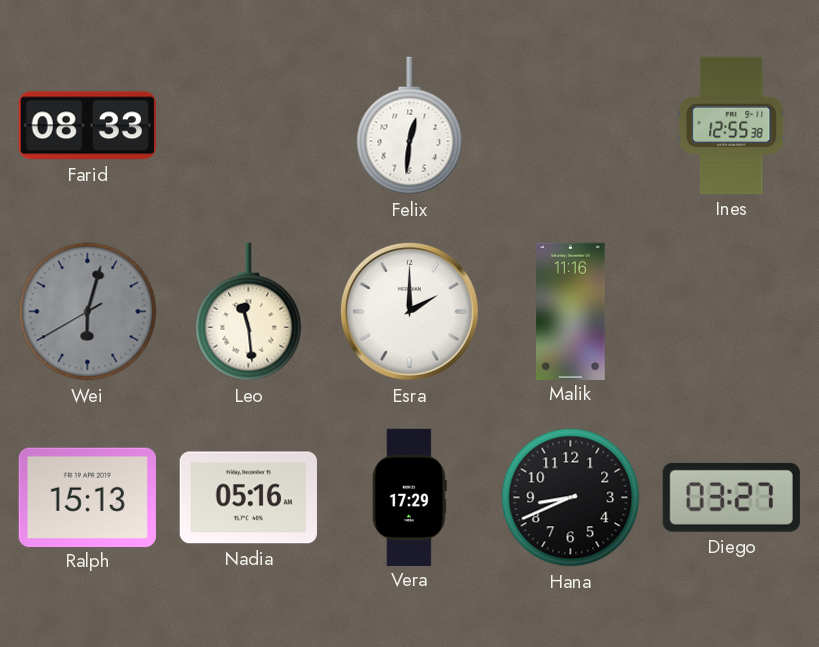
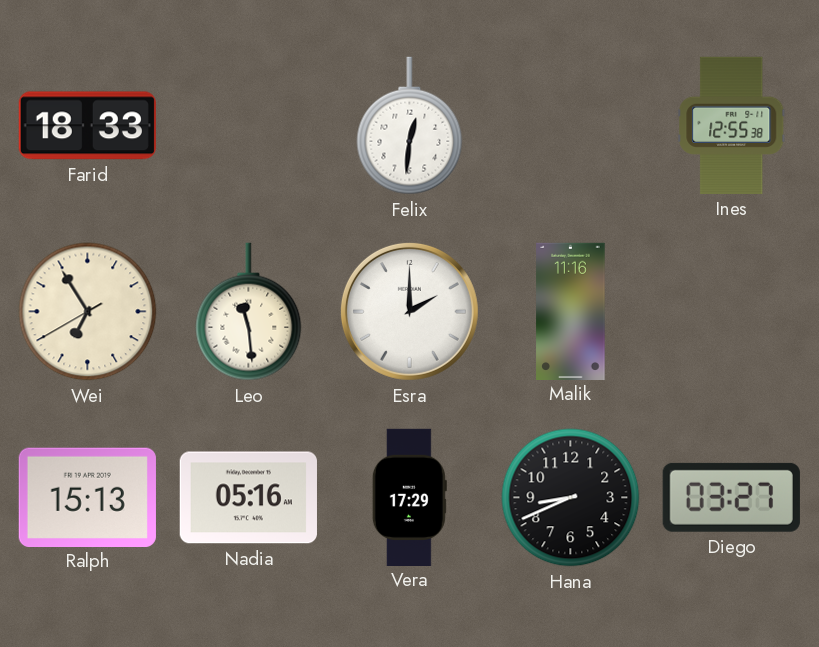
Farid: 08:33 -> 18:33 (87, 126)
Wei: 6:02 -> 6:54 (88, 312)
Wei dial: grey -> cream (88, 312)
